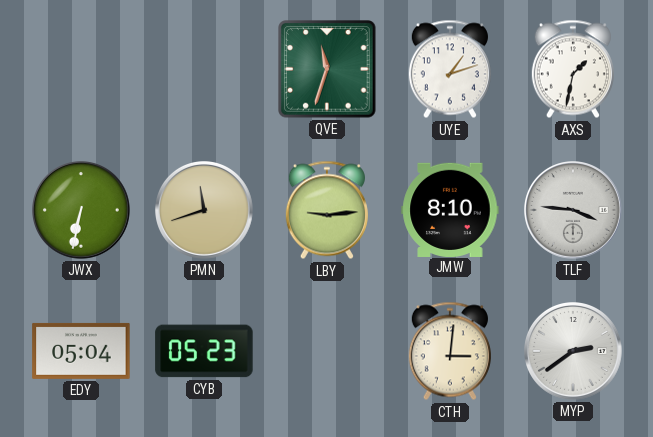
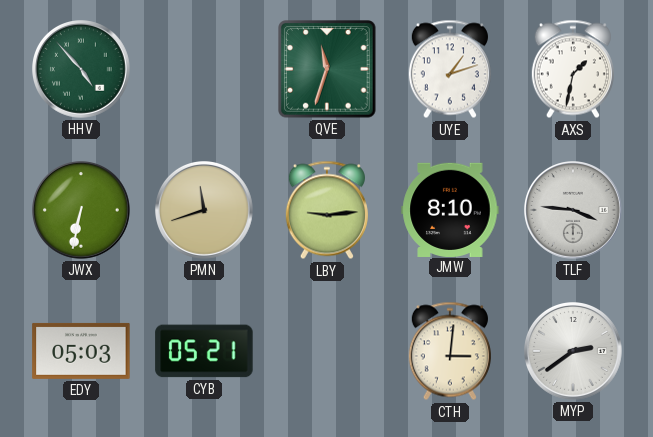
HHV: none -> 4:53 (82, 70)
EDY: 05:04 -> 05:03 (81, 351)
CYB: 05:23 -> 05:21 (204, 351)
